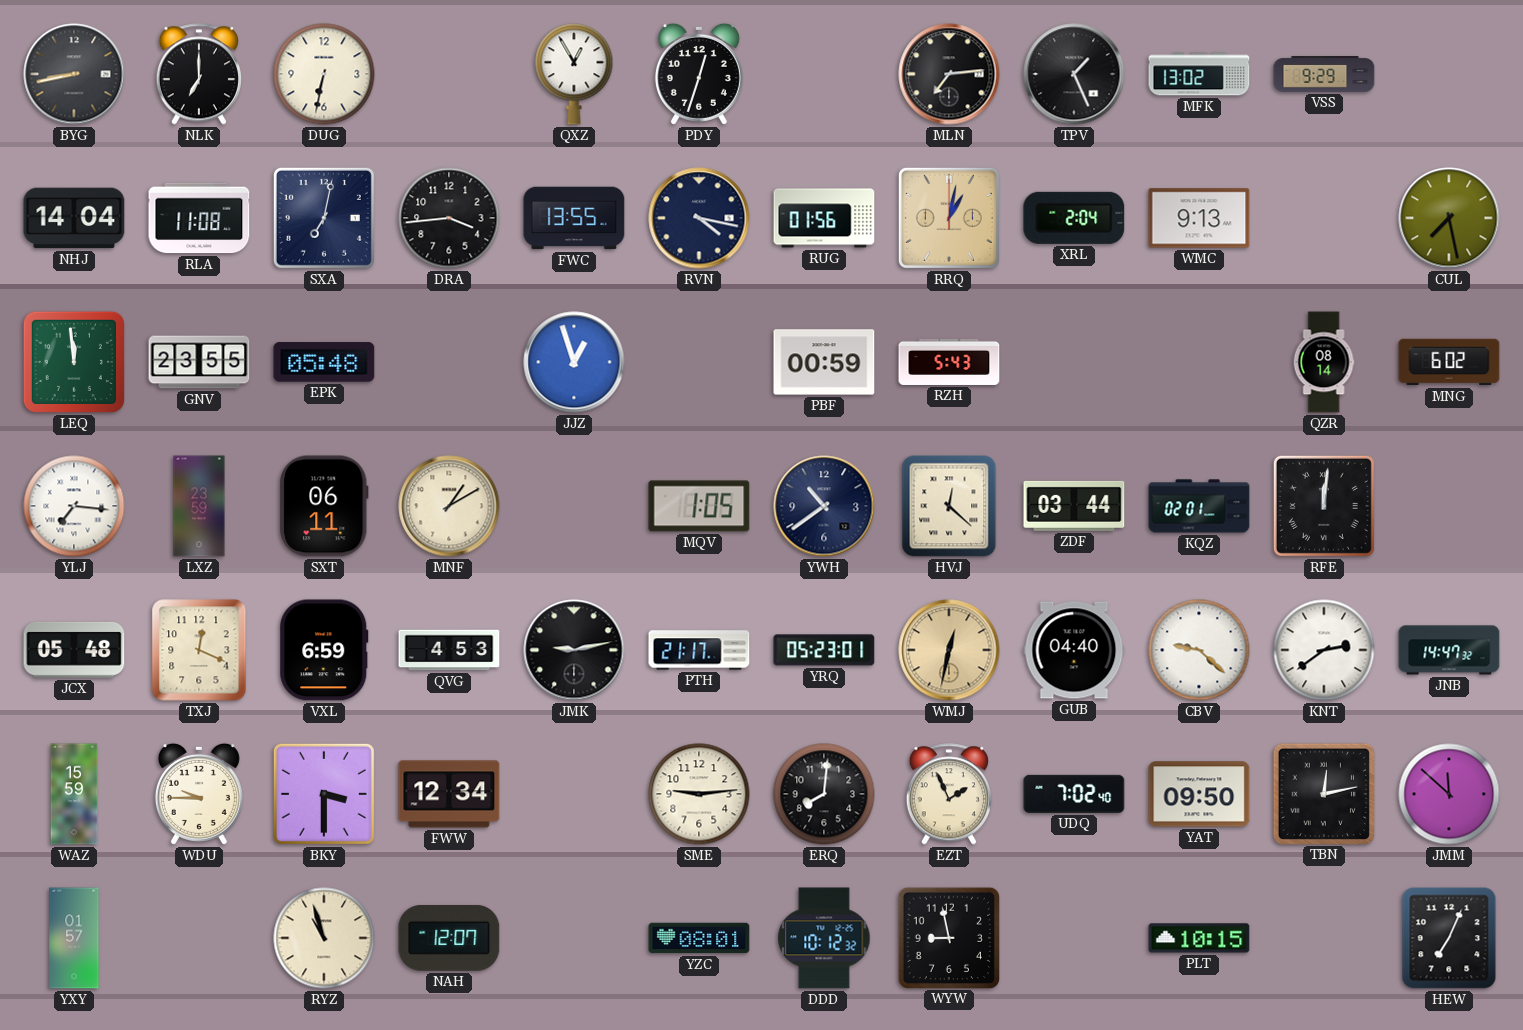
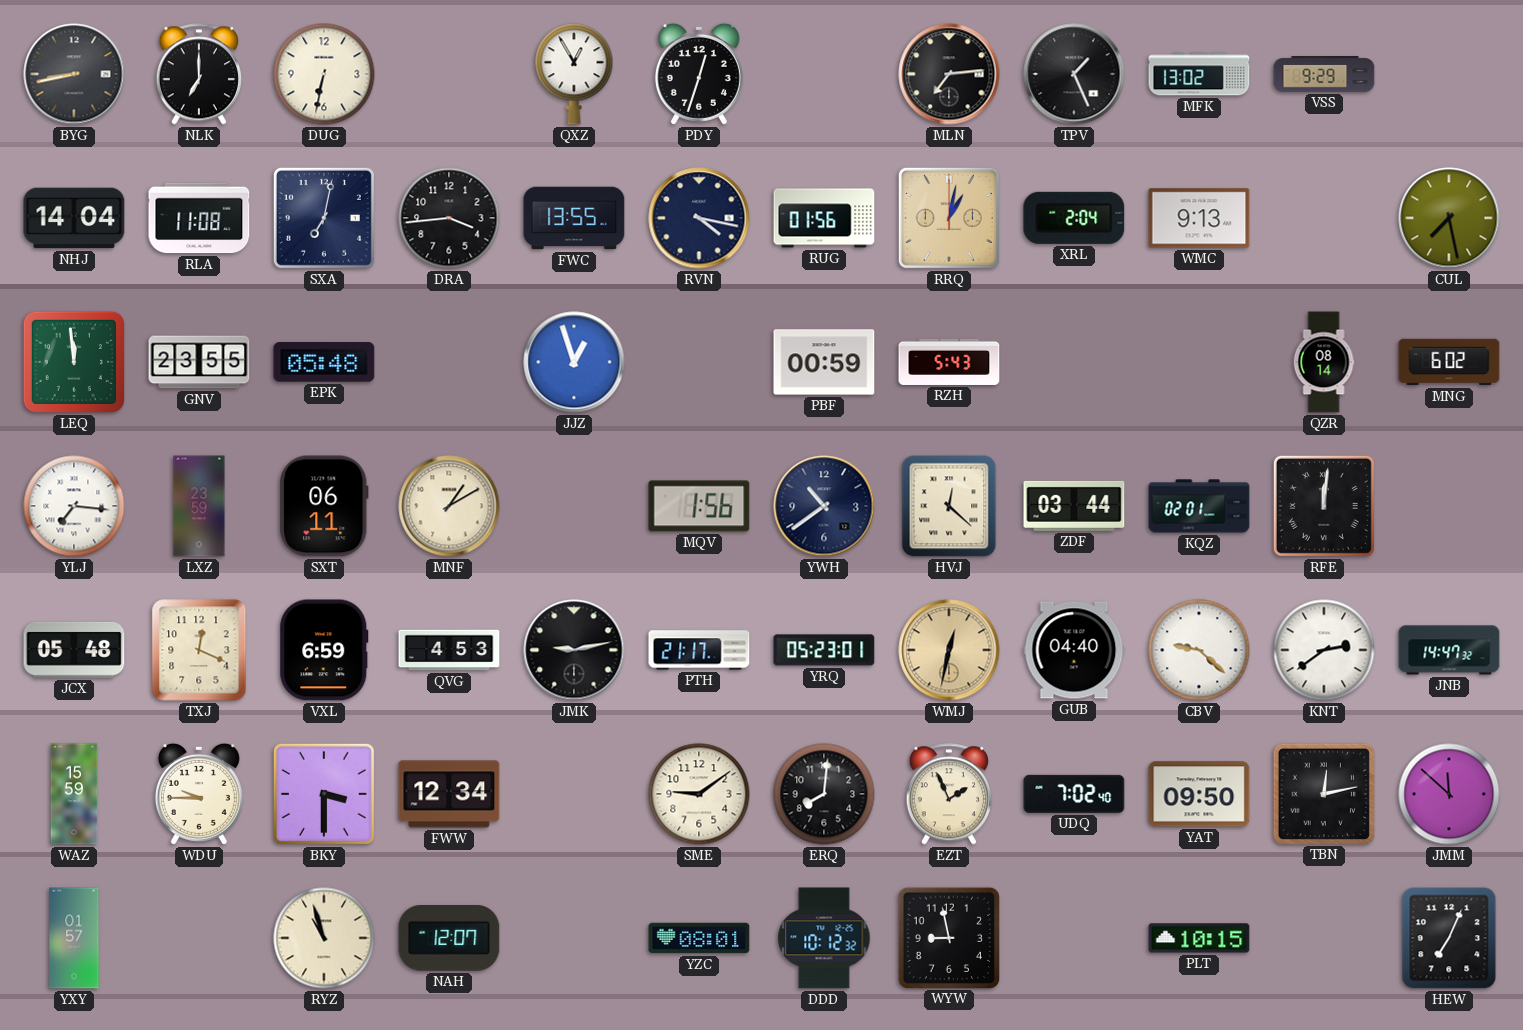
MQV: 1:05 -> 1:56 (699, 506)
SME: 9:14 -> 9:09 (699, 794)
